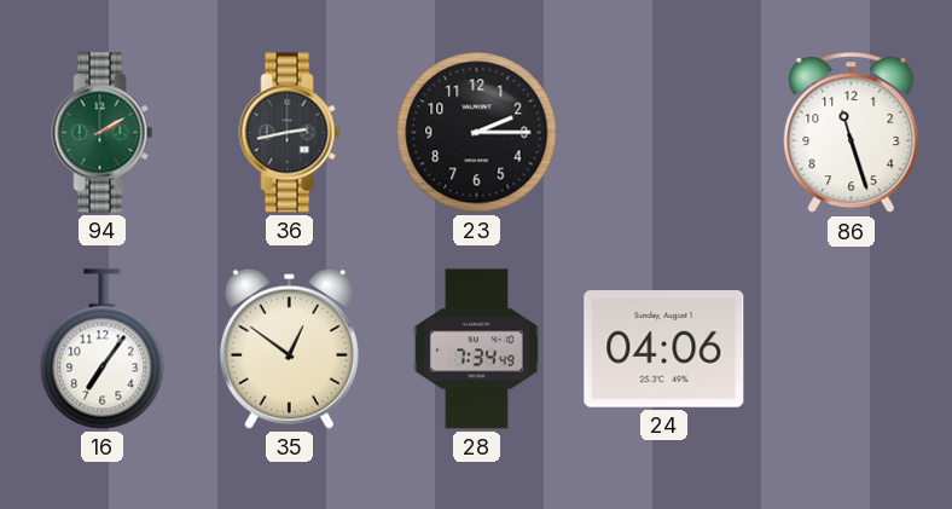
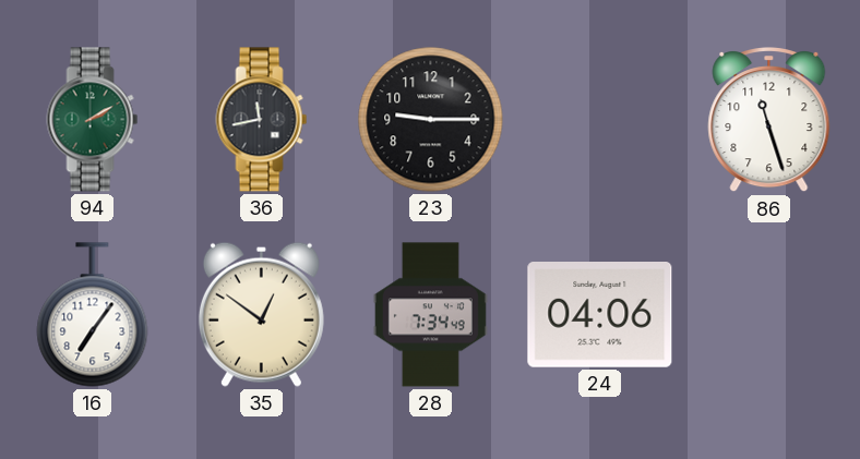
36: 2:43 -> 11:43 (262, 120)
23: 2:15 -> 9:15 (431, 120)
